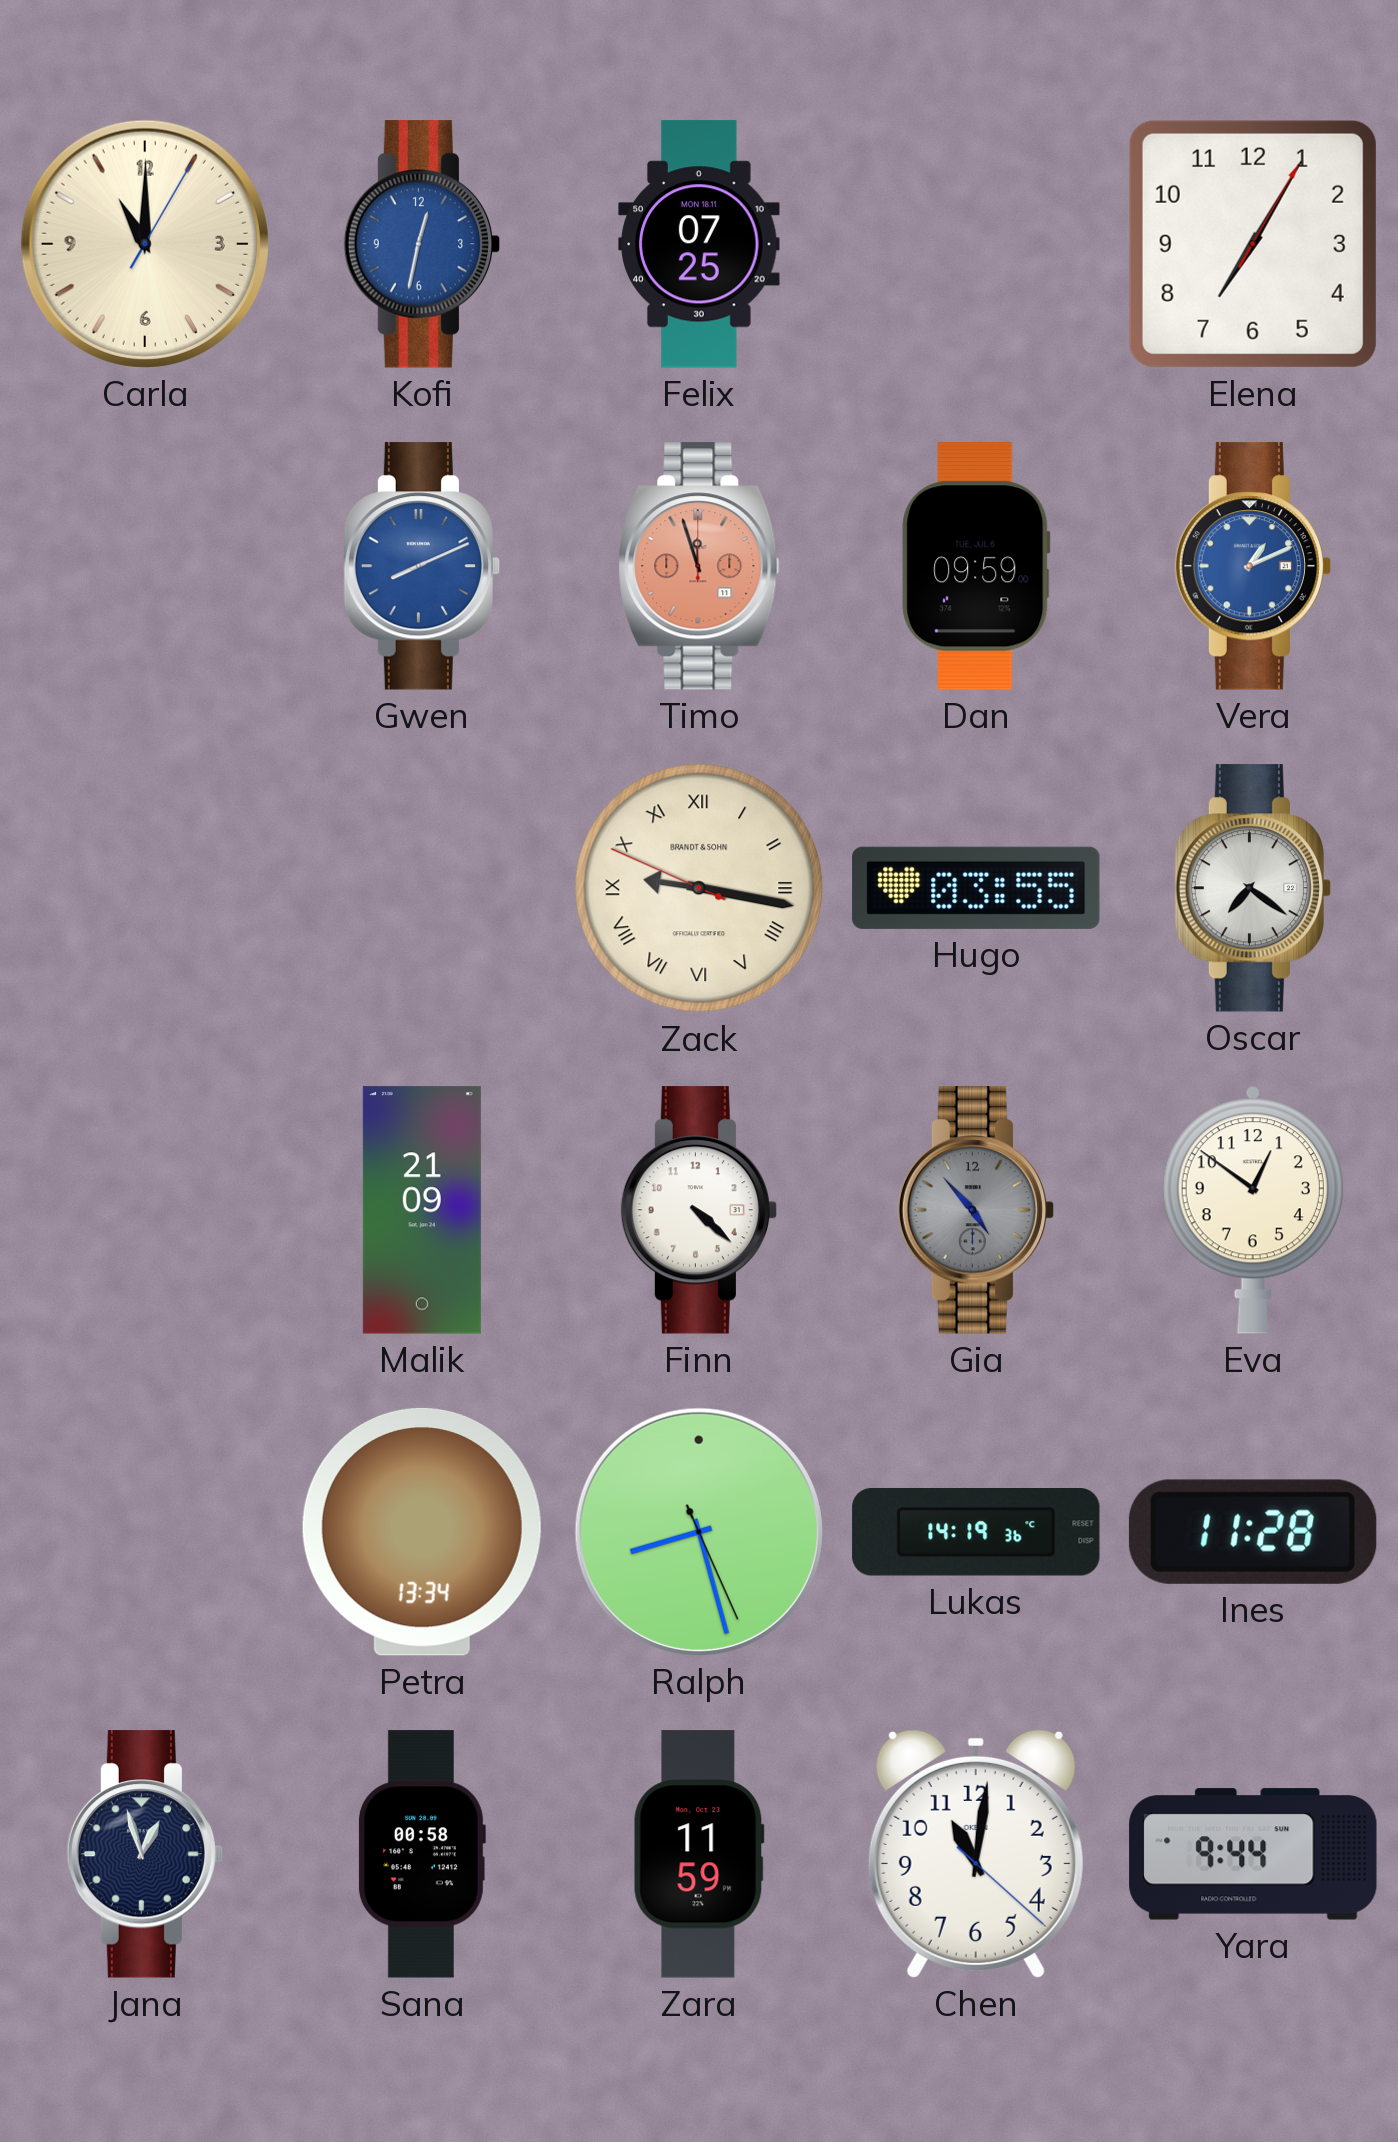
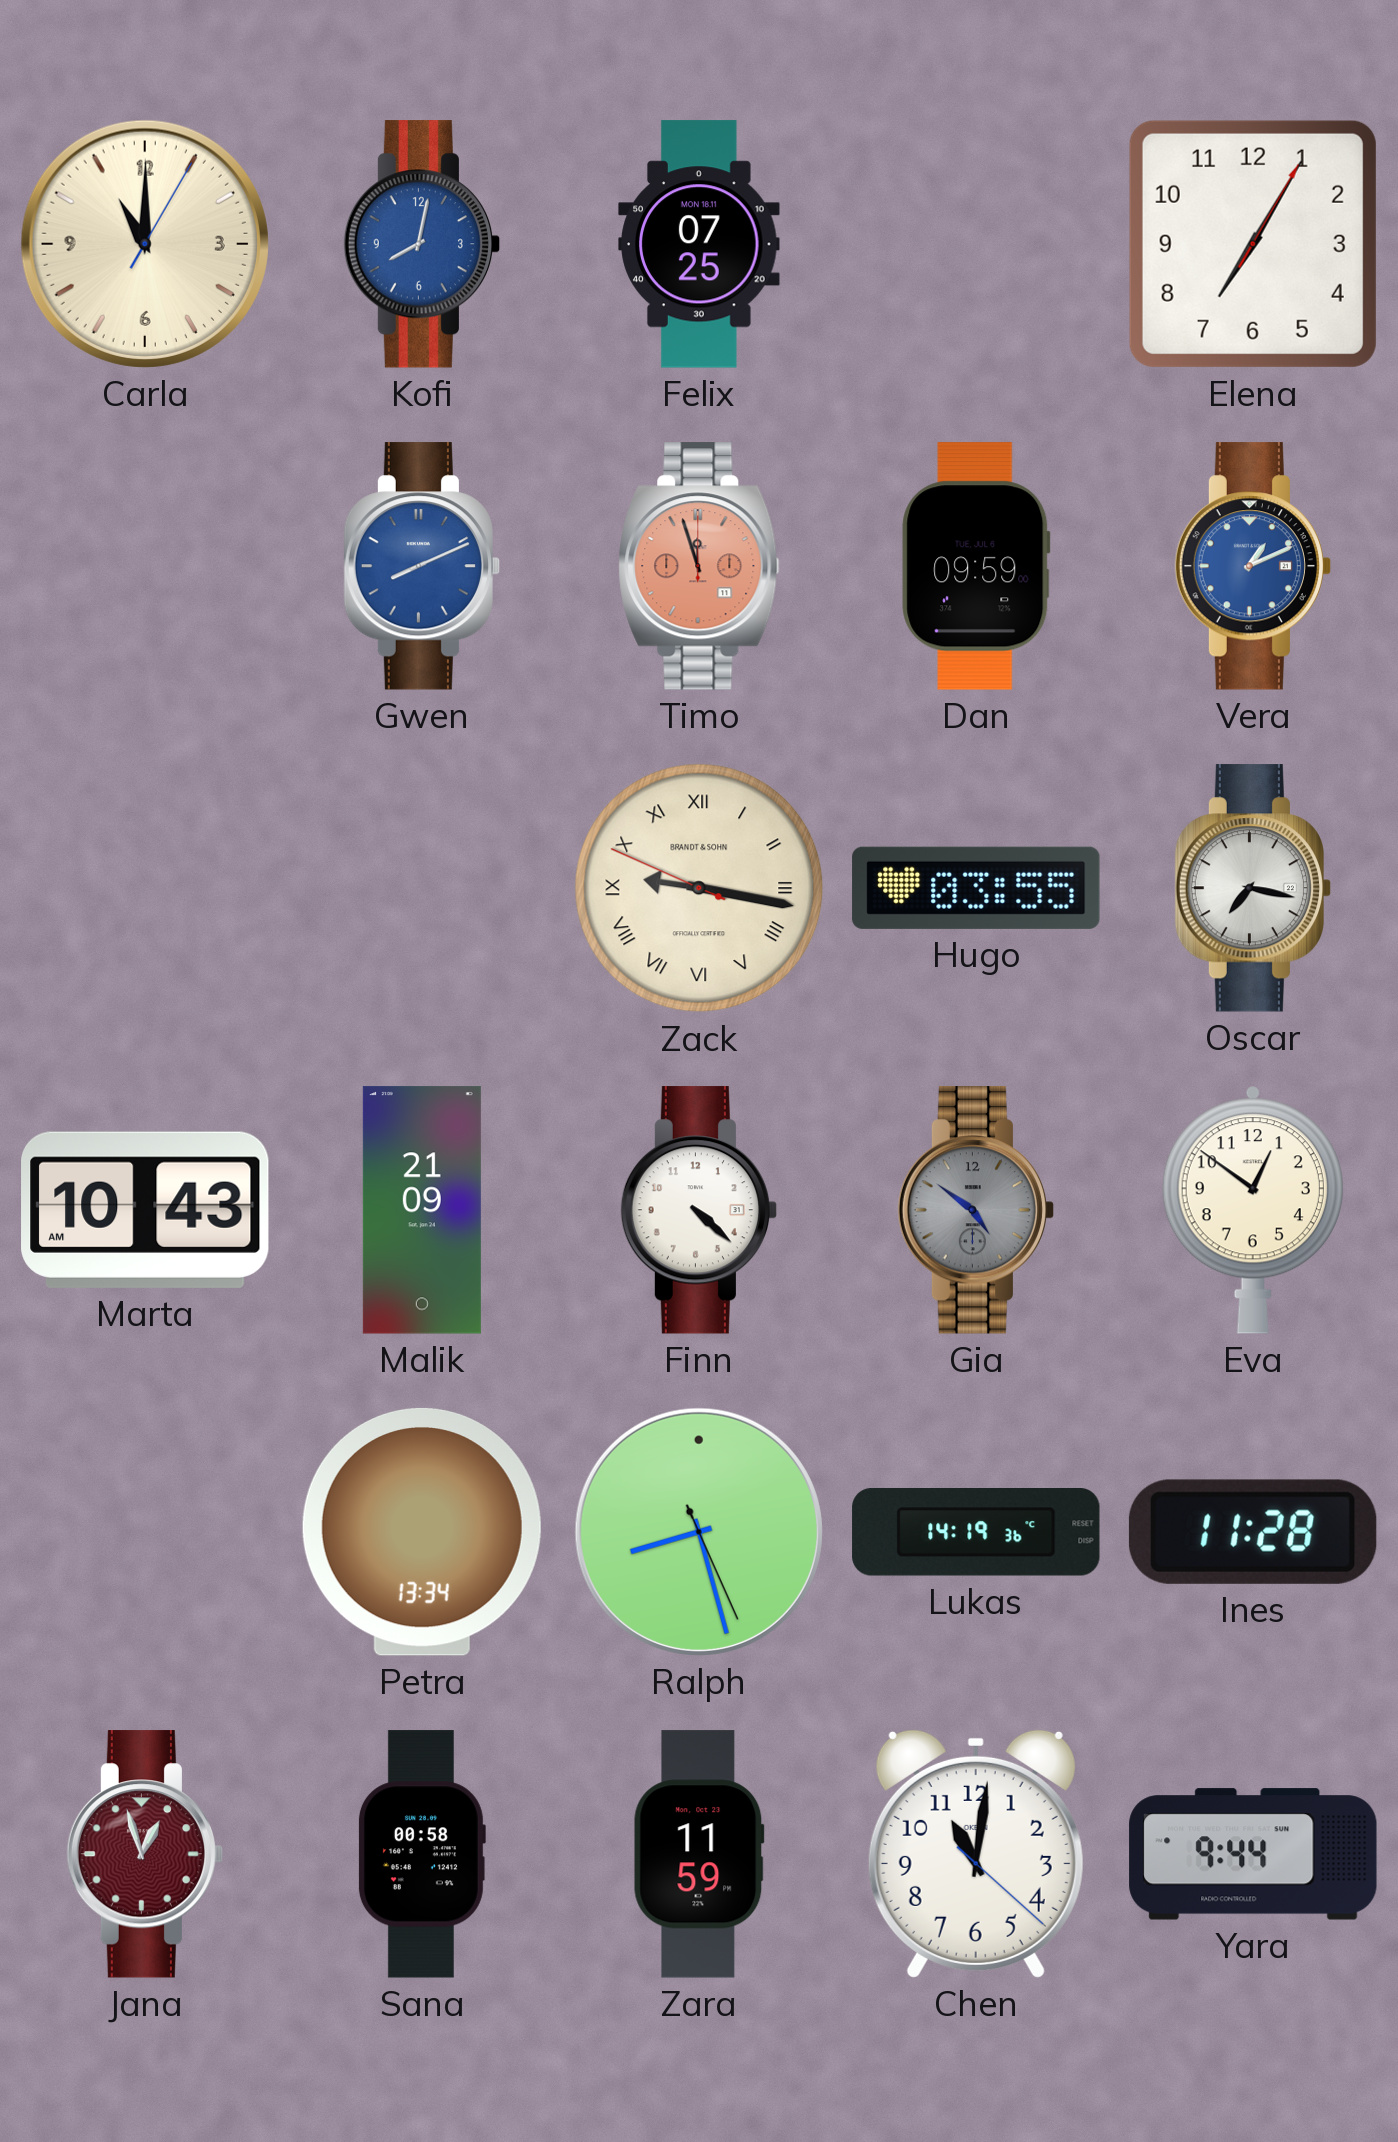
Kofi: 12:32 -> 8:02 (421, 244)
Oscar: 7:21 -> 7:17 (1252, 888)
Marta: none -> 10:43 (146, 1210)
Gia: 4:53 -> 4:51 (975, 1210)
Jana dial: navy -> burgundy (144, 1854)
